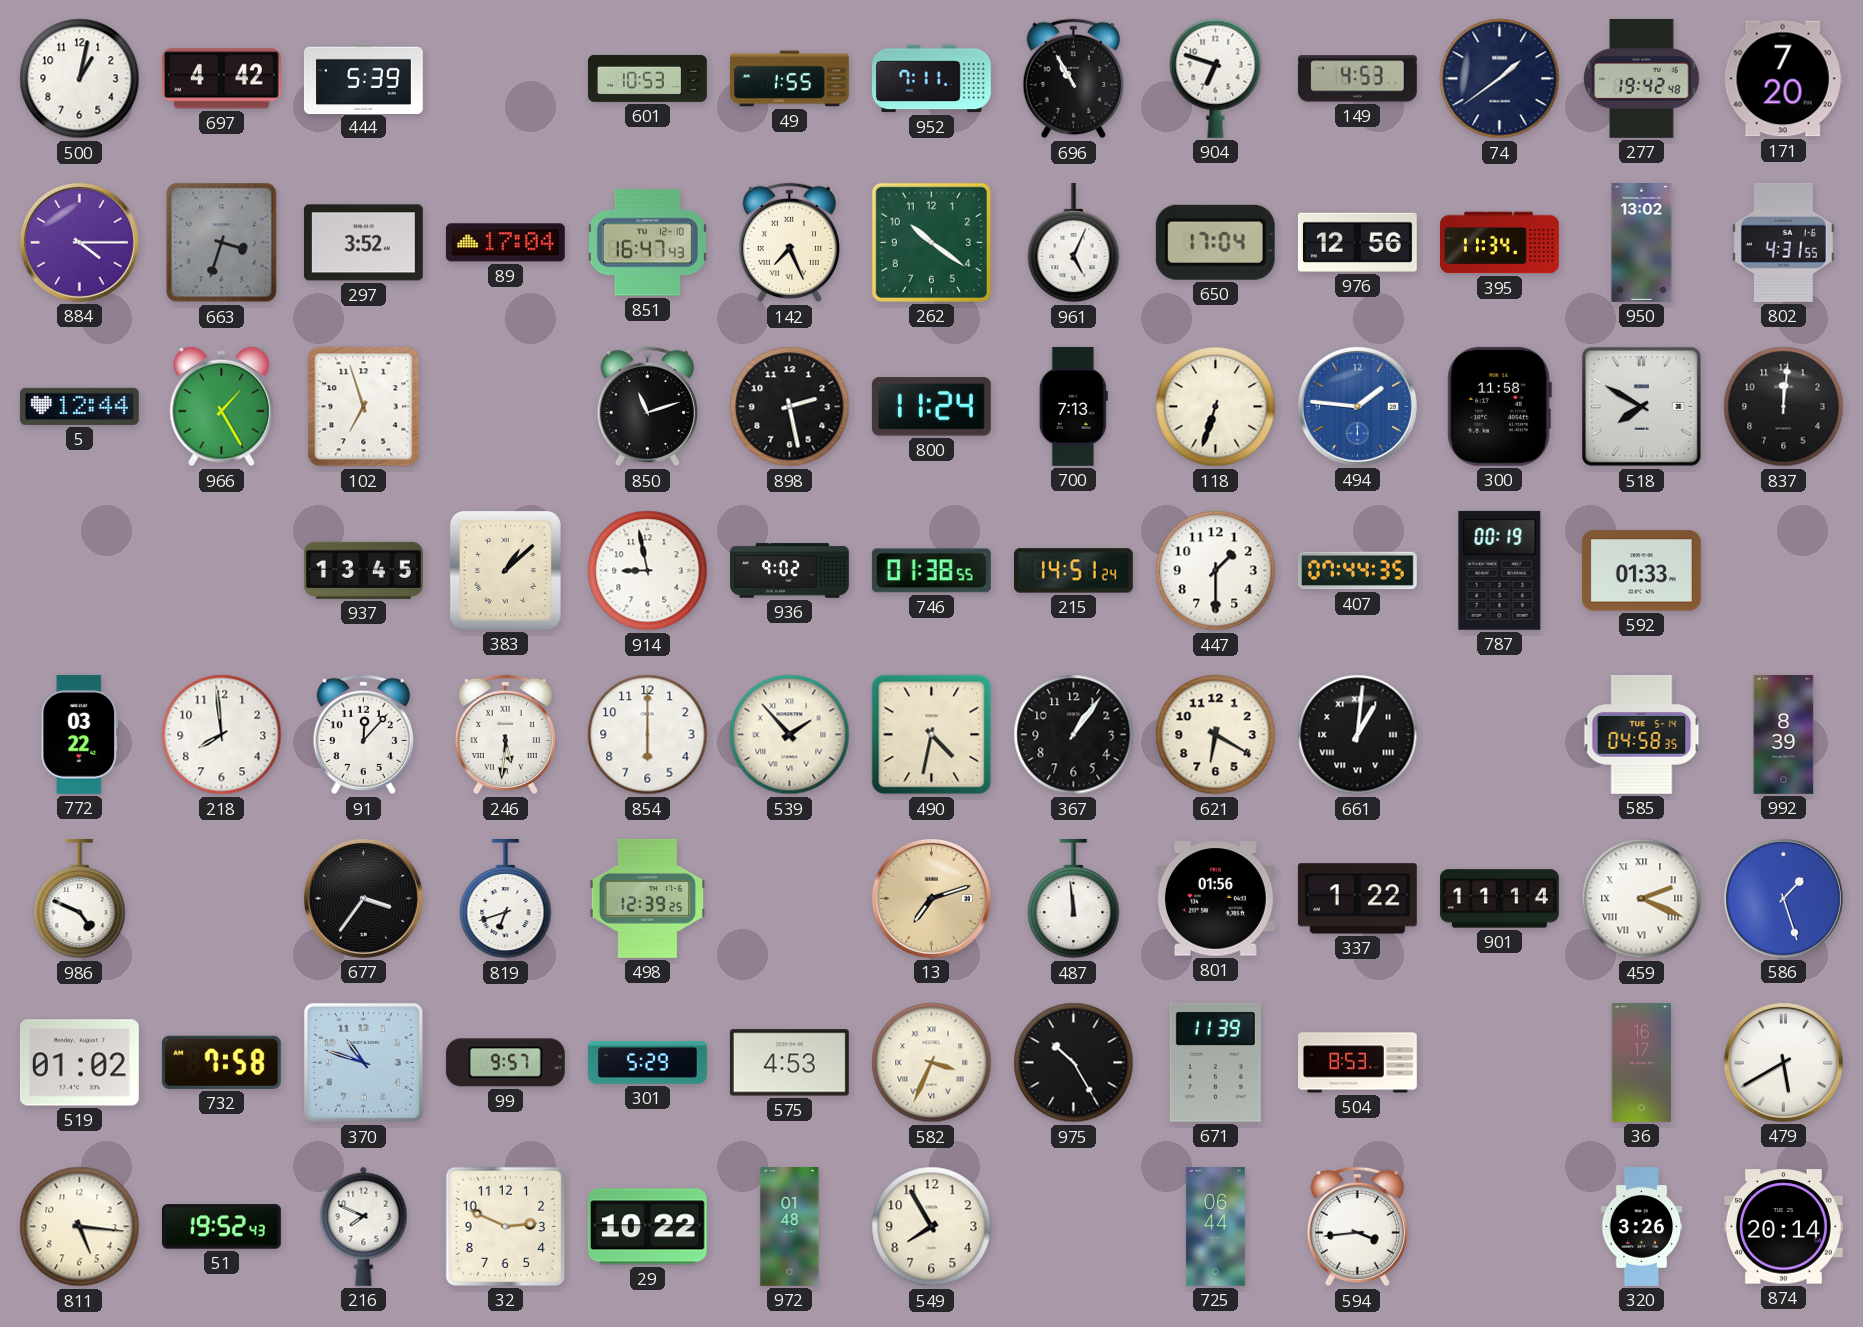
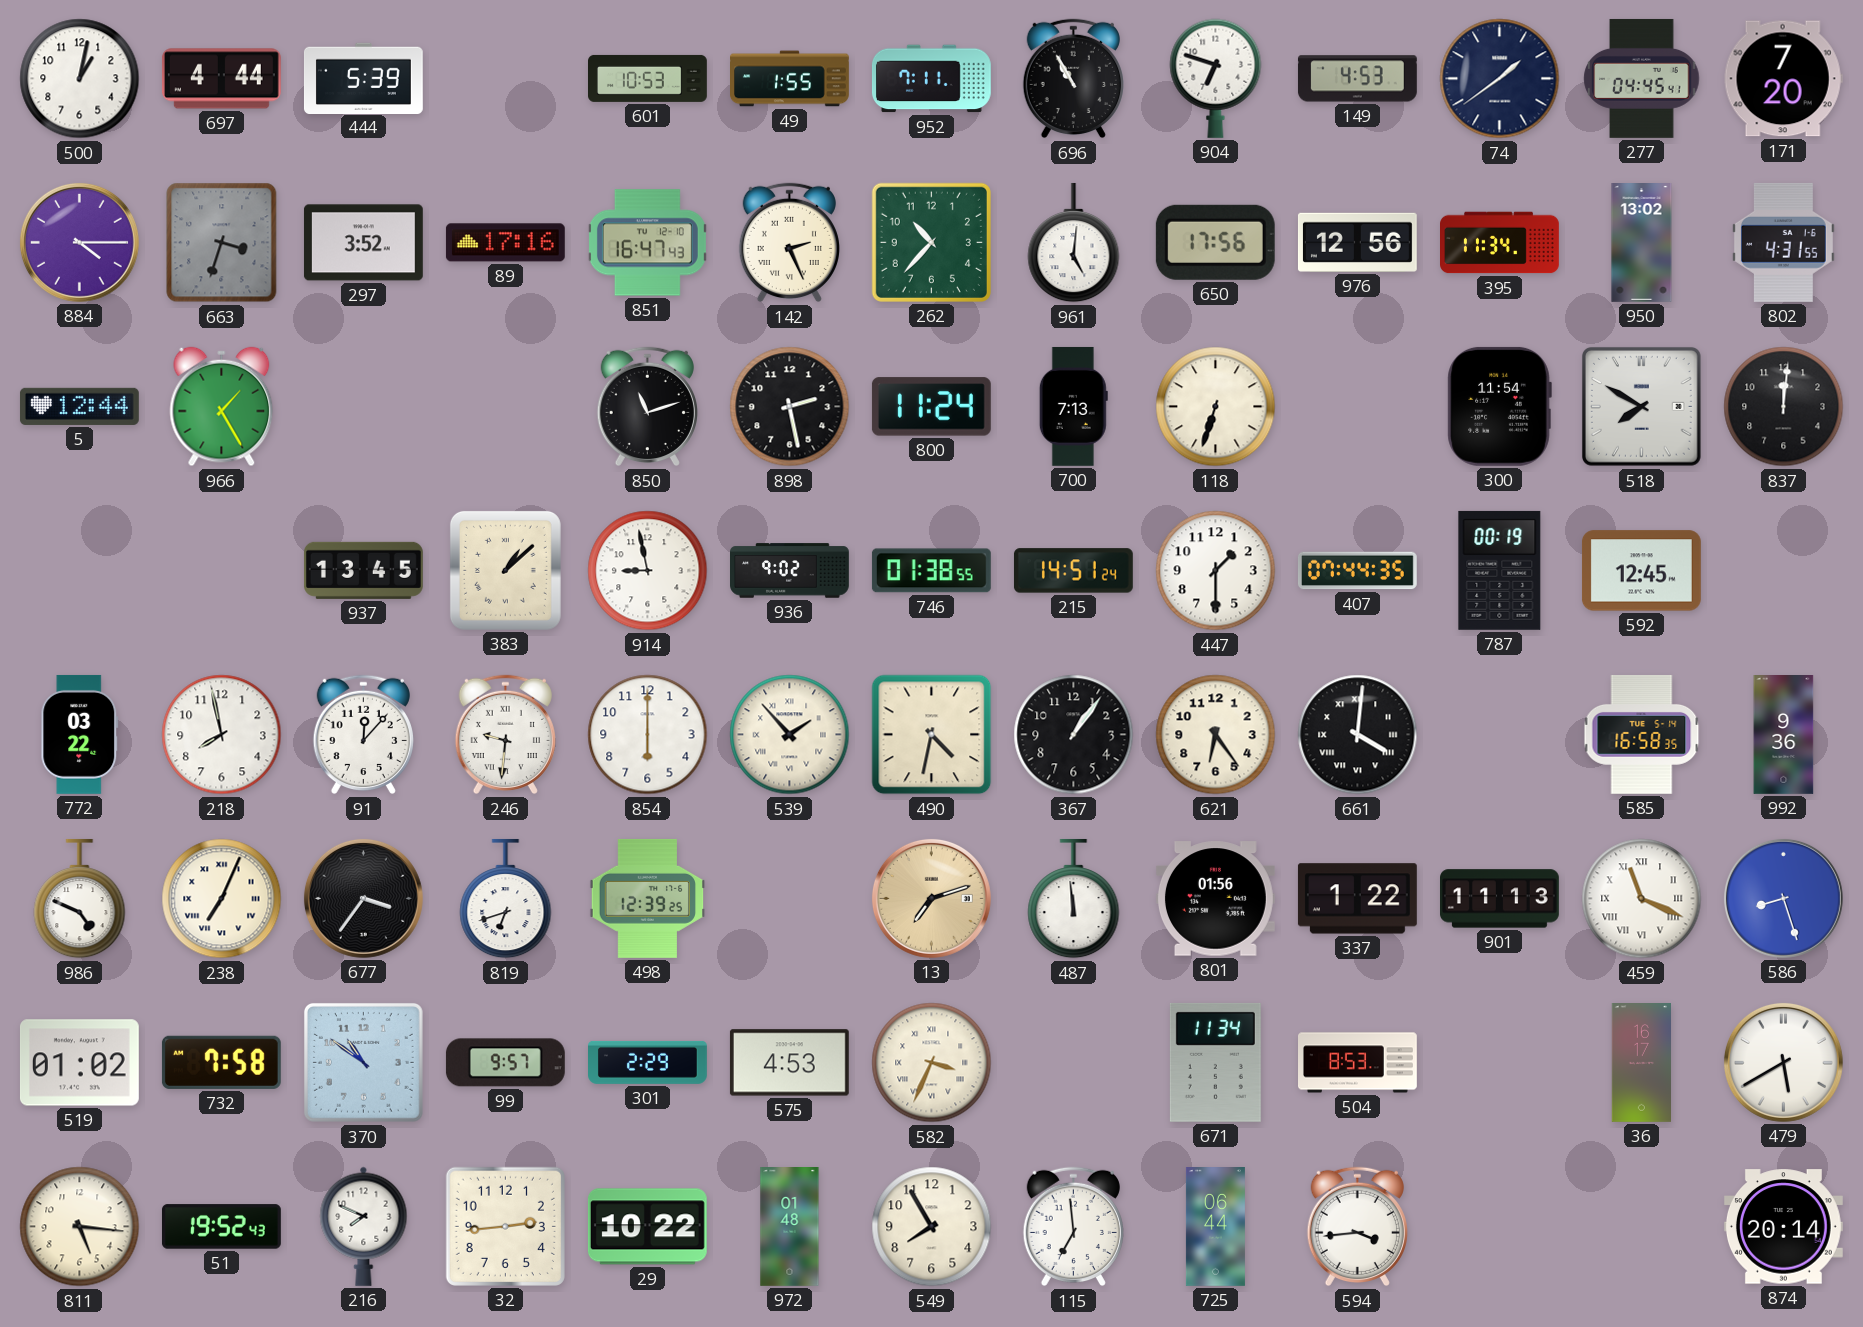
697: 4:42 -> 4:44 (221, 79)
277: 19:42 -> 04:45 (1642, 79)
89: 17:04 -> 17:16 (505, 243)
142: 7:26 -> 2:26 (789, 243)
262: 10:21 -> 10:37 (931, 242)
961: 5:04 -> 5:01 (1074, 243)
650: 17:04 -> 17:56 (1215, 242)
102: 6:57 -> none (364, 407)
494: 1:46 -> none (1357, 406)
300: 11:58 -> 11:54 (1499, 406)
592: 01:33 -> 12:45 (1641, 571)
218: 7:59 -> 7:58 (222, 735)
246: 5:31 -> 9:31 (505, 735)
621: 6:20 -> 6:24 (1216, 735)
661: 1:01 -> 4:01 (1358, 735)
585: 04:58 -> 16:58 (1642, 734)
992: 8:39 -> 9:36 (1784, 735)
238: none -> 7:04 (222, 899)
901: 11:14 -> 11:13 (1500, 899)
459: 2:19 -> 11:19 (1642, 899)
586: 1:27 -> 8:27 (1783, 898)
370: 10:48 -> 10:51 (363, 1062)
301: 5:29 -> 2:29 (648, 1062)
975: 10:25 -> none (1074, 1063)
671: 11:39 -> 11:34 (1215, 1062)
32: 2:49 -> 2:44 (505, 1226)
115: none -> 6:59 (1073, 1227)
320: 3:26 -> none (1642, 1227)
